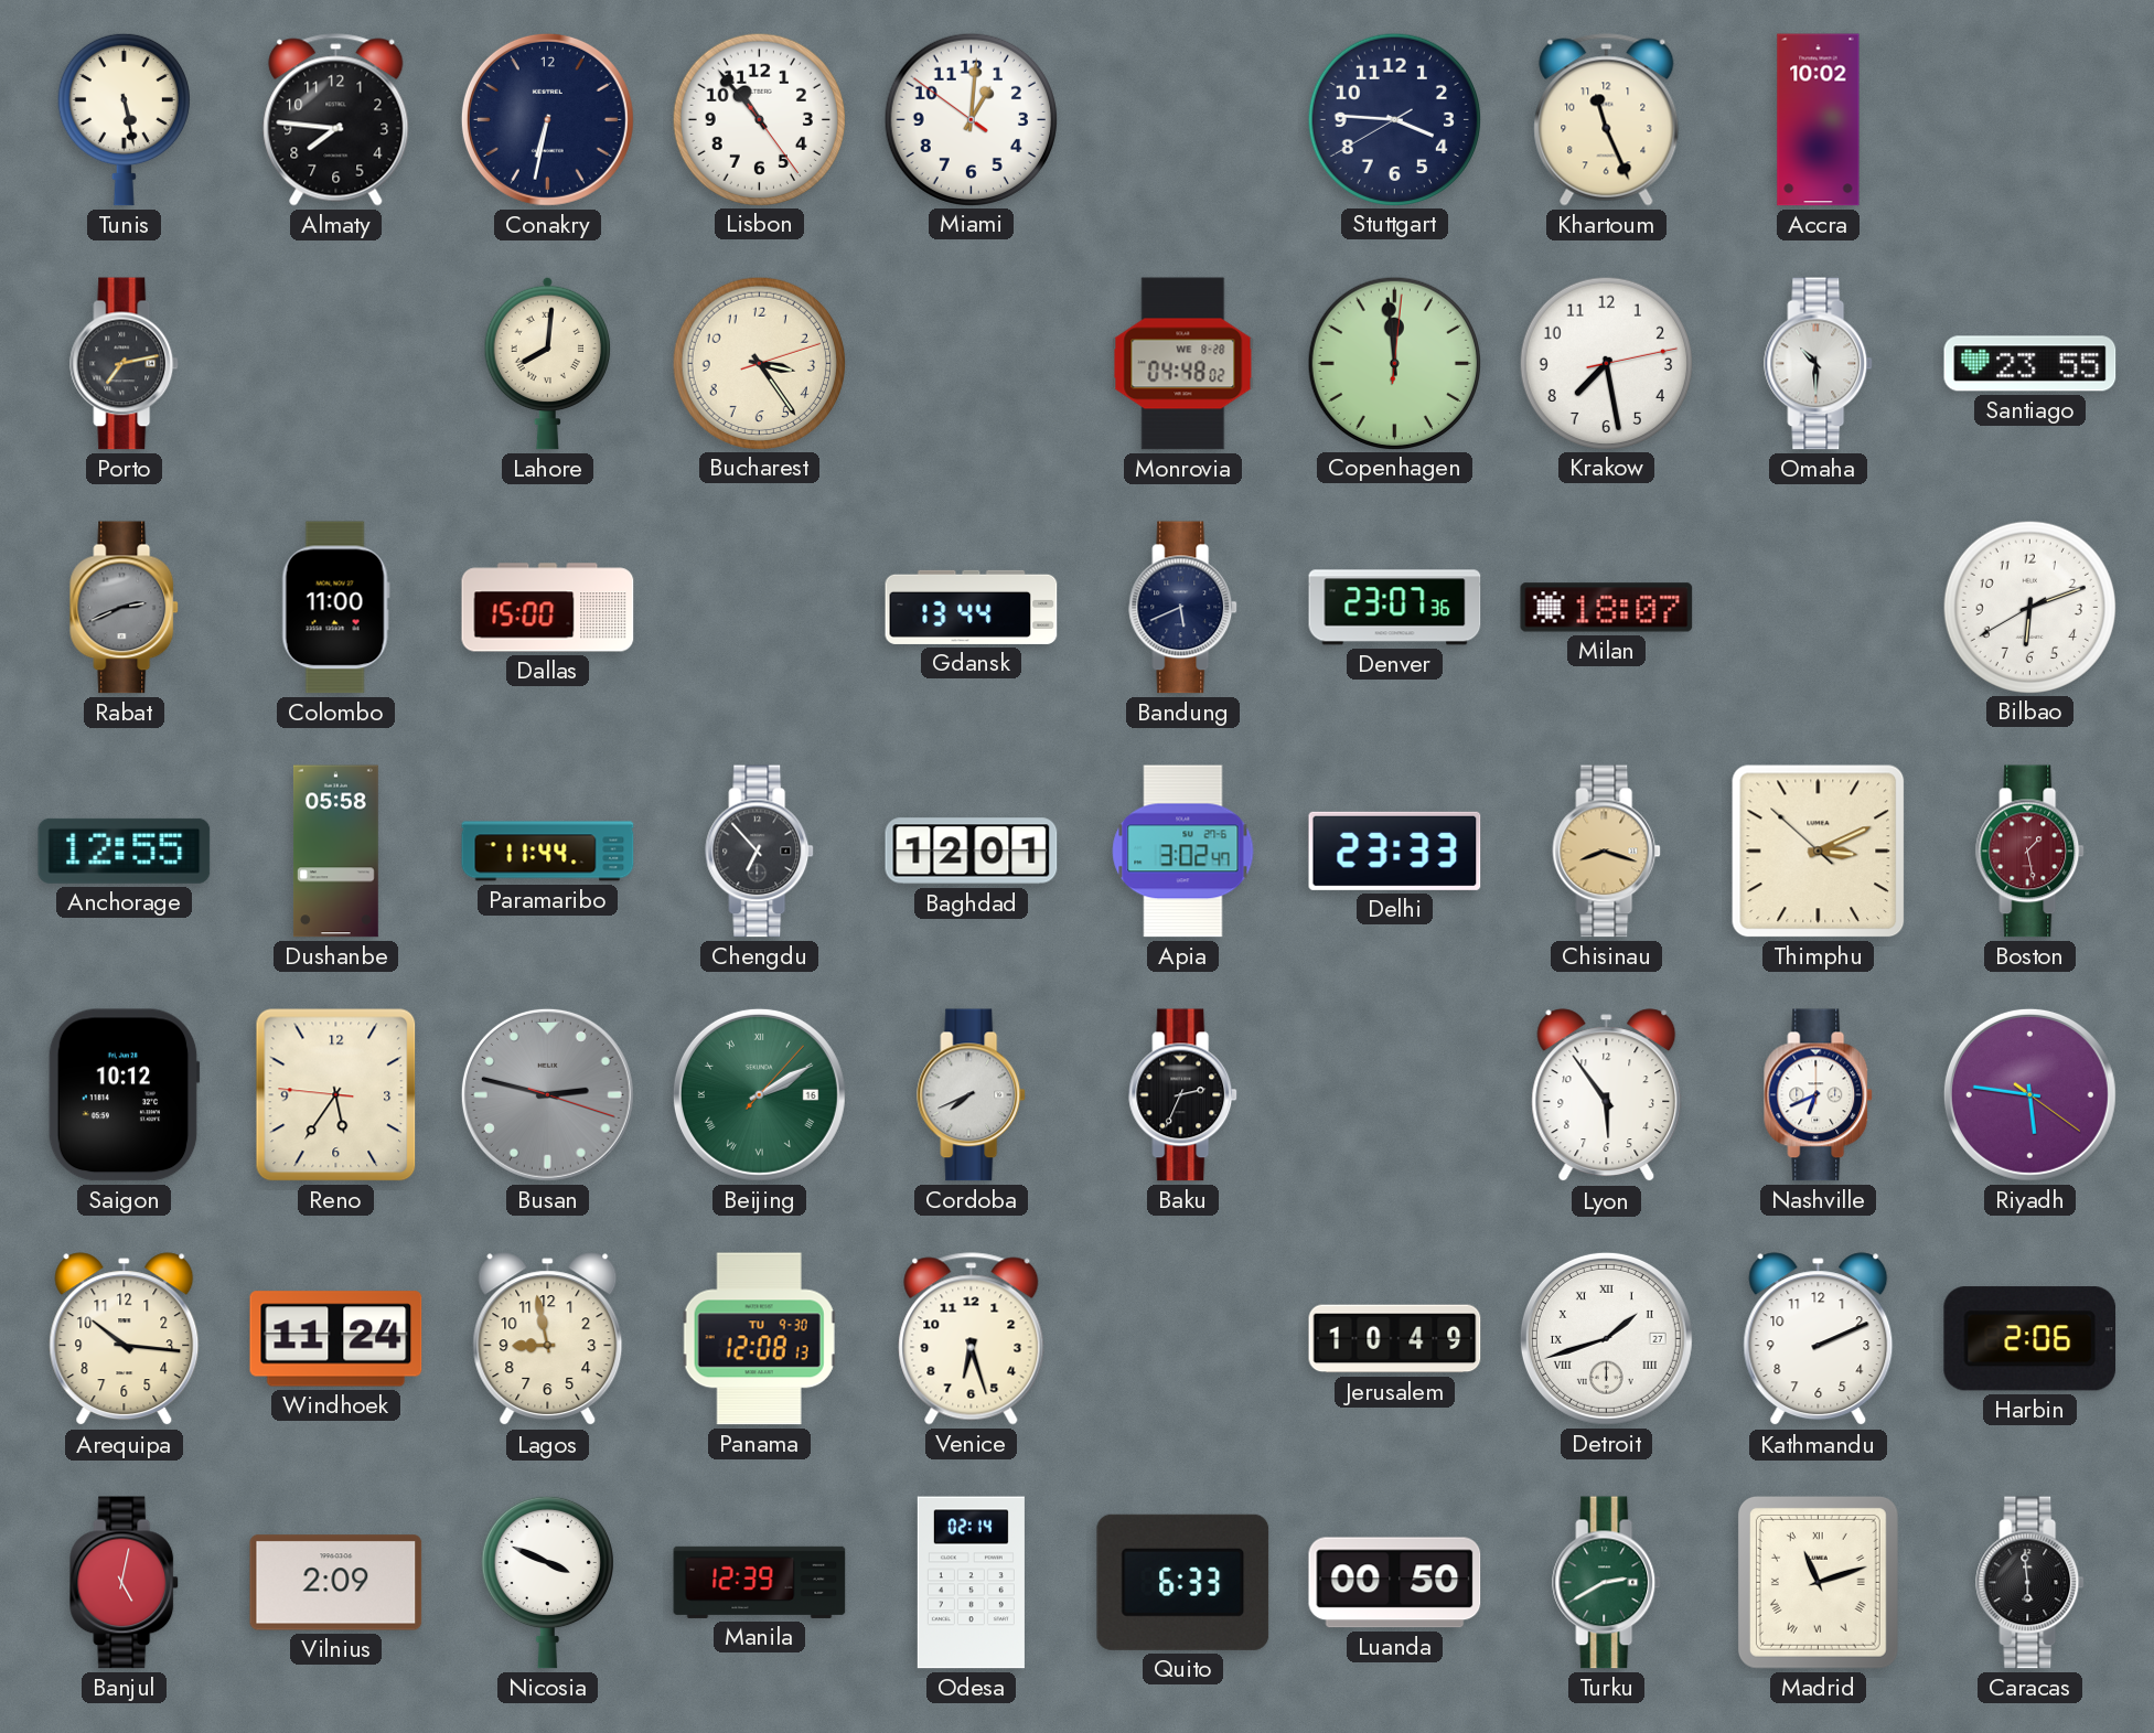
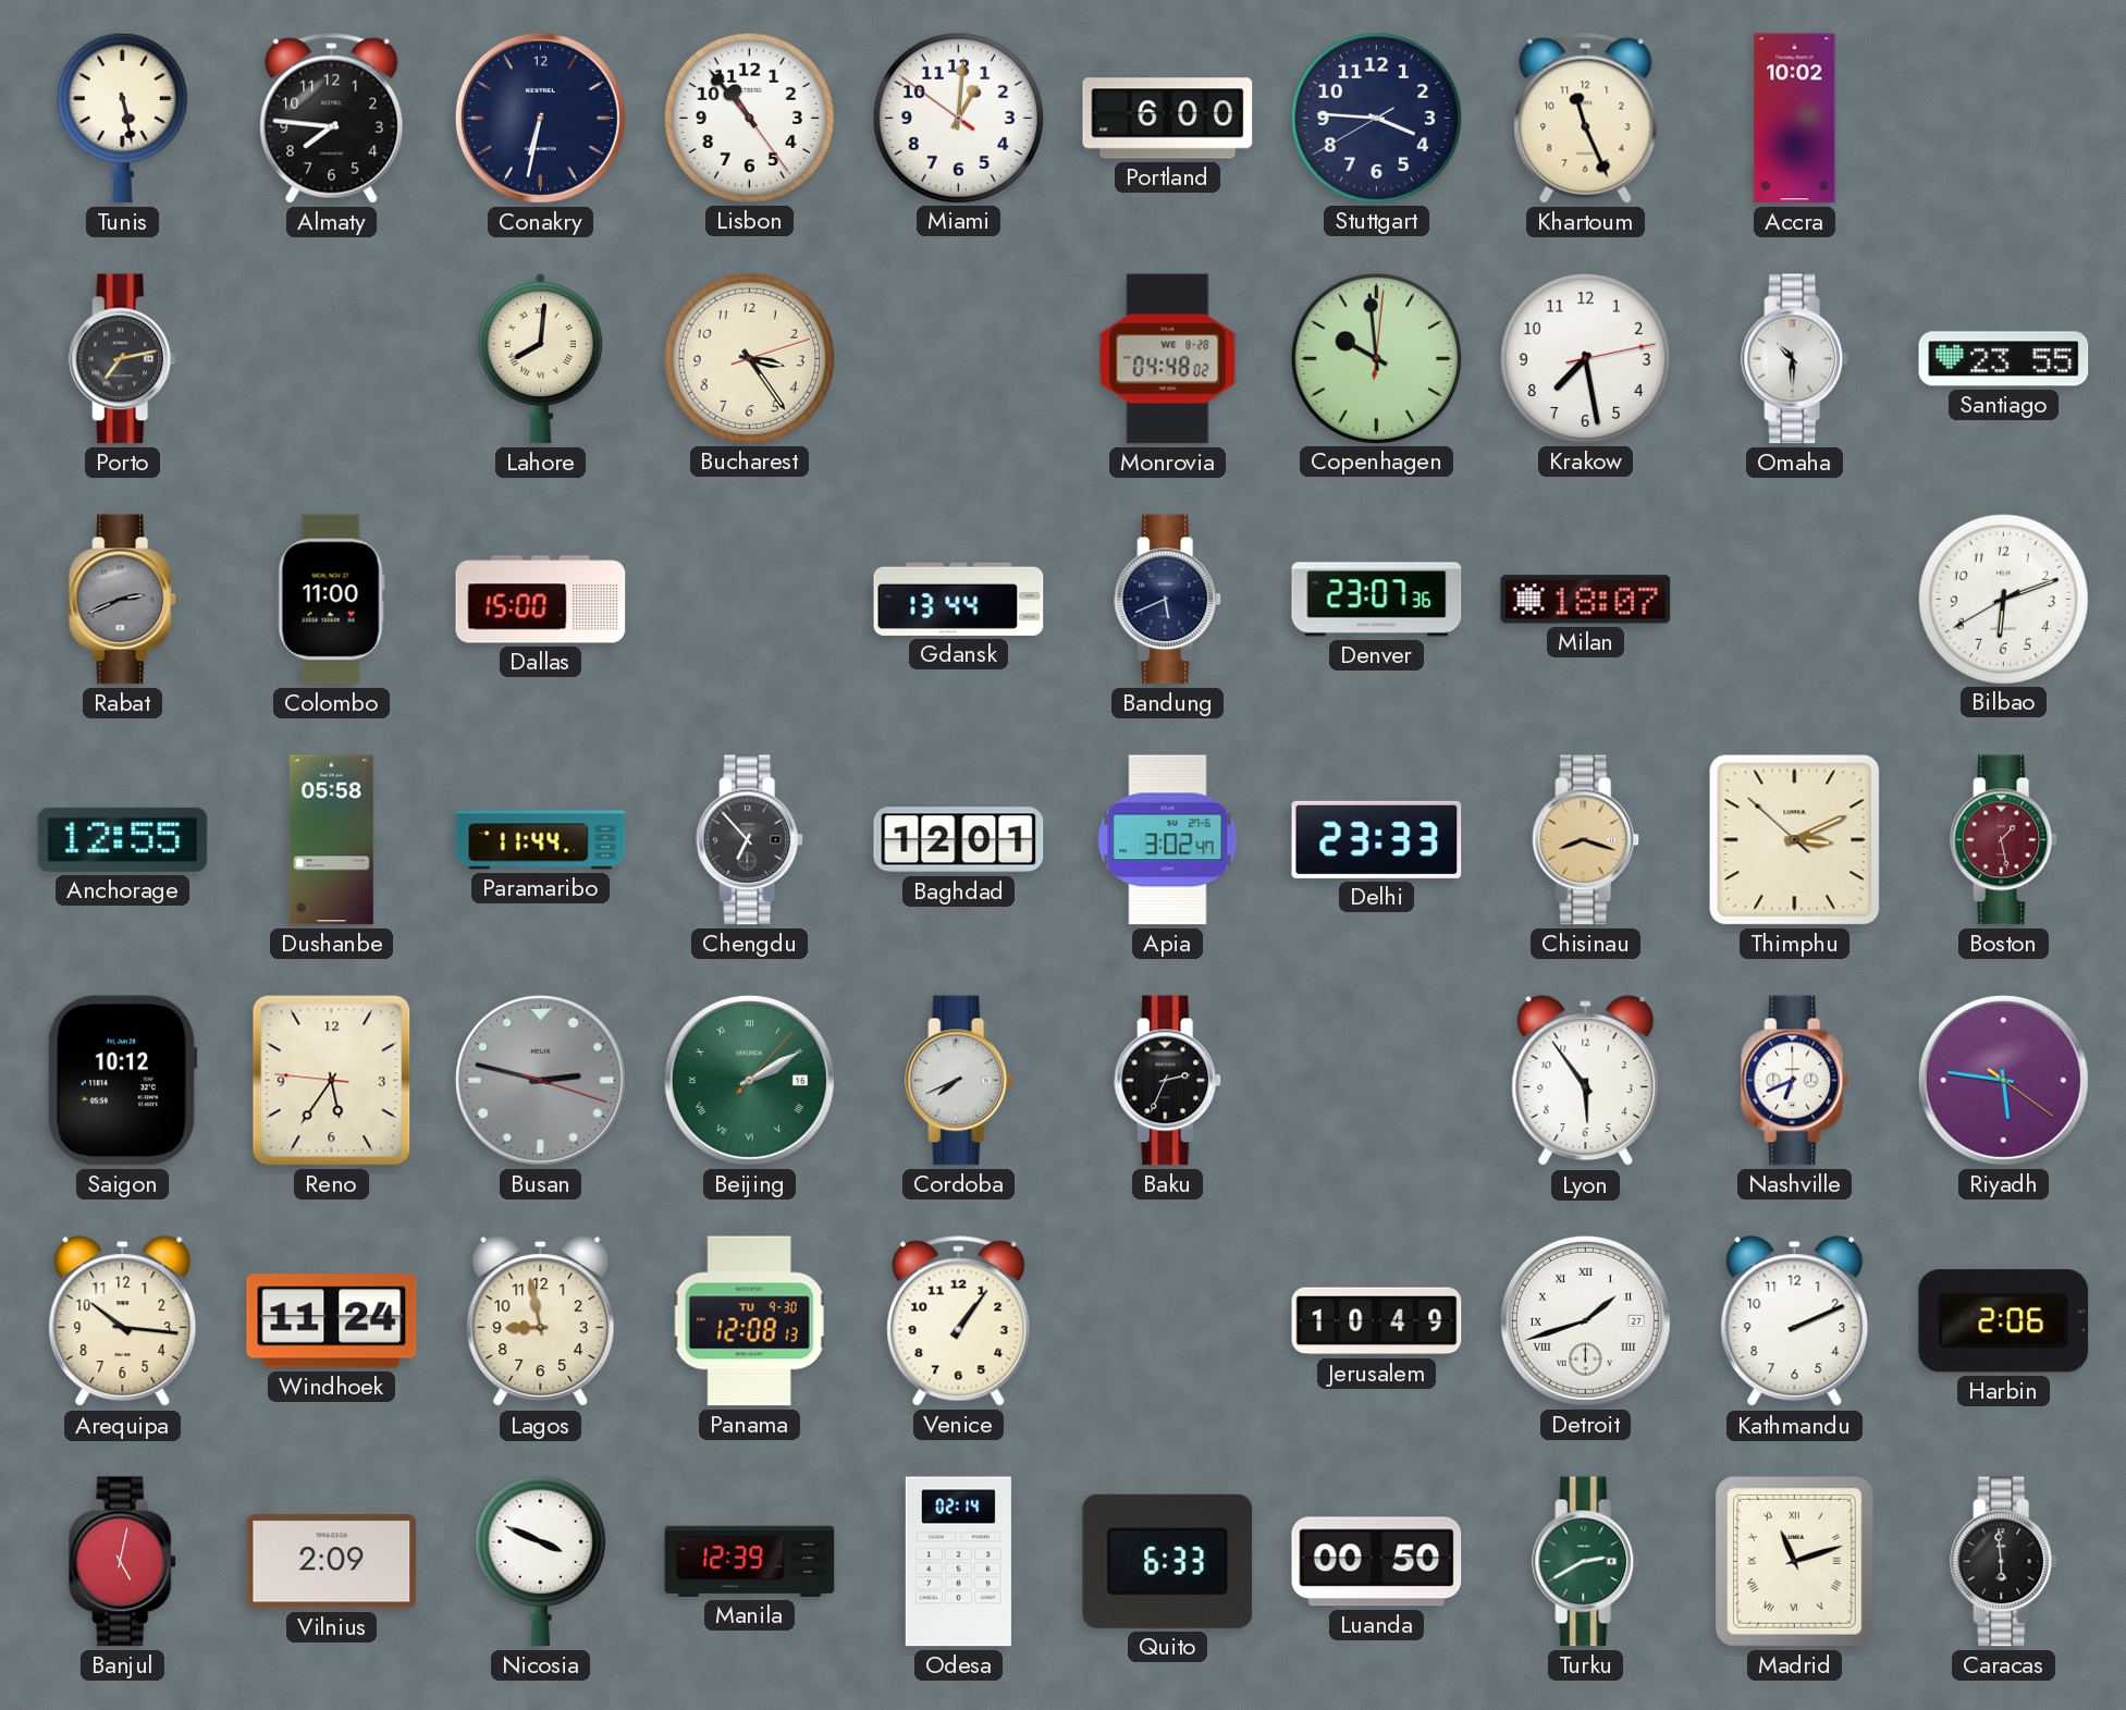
Portland: none -> 6:00 (1168, 119)
Copenhagen: 11:59 -> 9:59 (1376, 358)
Venice: 6:27 -> 1:06 (959, 1321)
